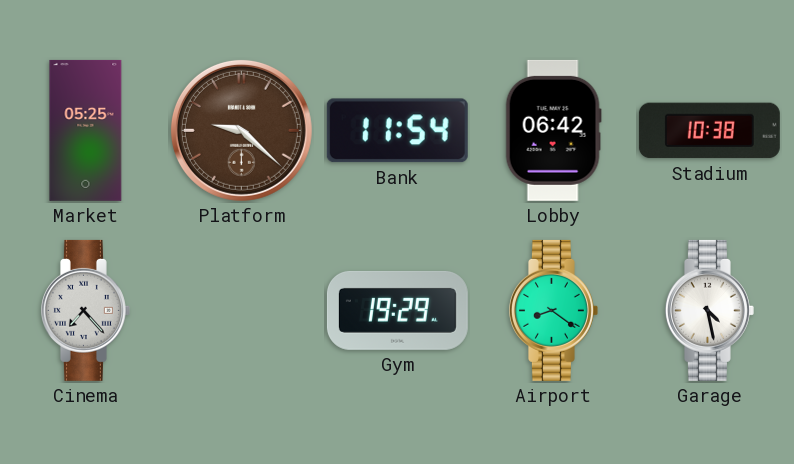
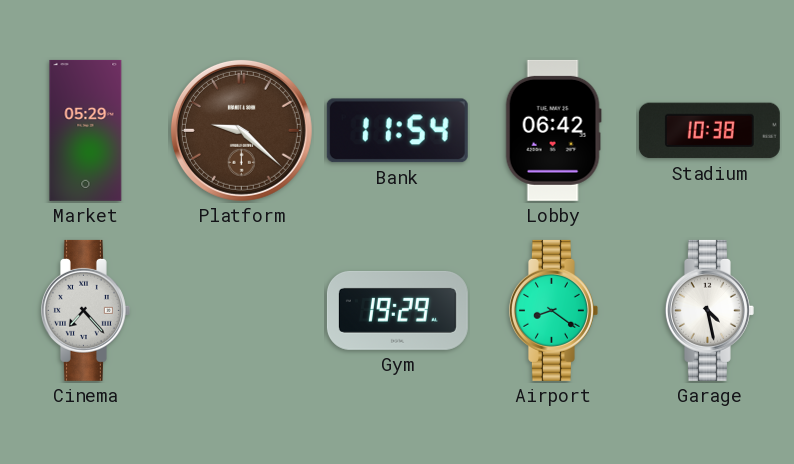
Market: 05:25 -> 05:29 (86, 130)
